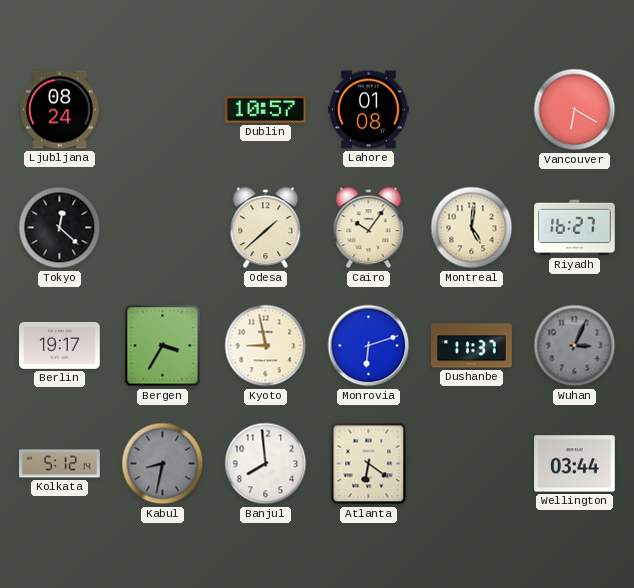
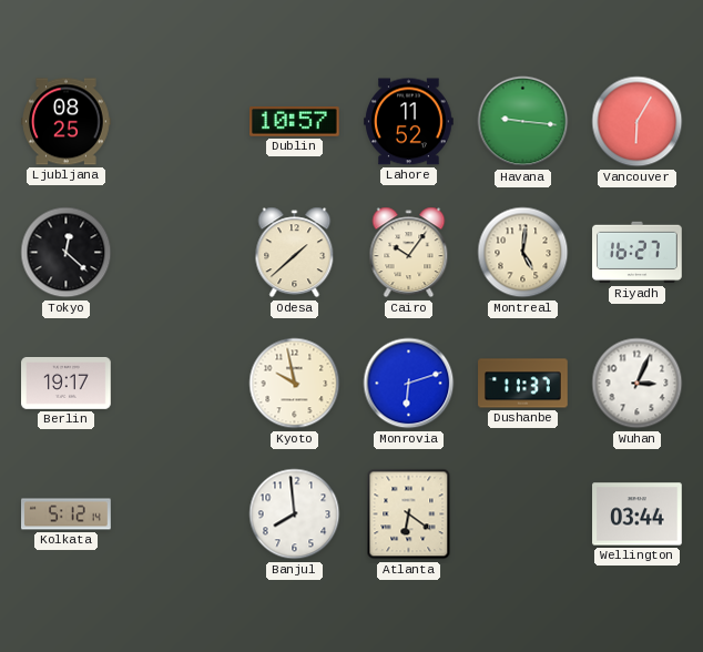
Ljubljana: 08:24 -> 08:25 (67, 122)
Lahore: 01:08 -> 11:52 (409, 122)
Havana: none -> 9:16 (523, 122)
Vancouver: 6:20 -> 6:05 (638, 122)
Bergen: 3:35 -> none (163, 346)
Kyoto: 8:58 -> 9:58 (295, 384)
Wuhan dial: grey -> white (638, 384)
Kabul: 8:32 -> none (163, 464)
